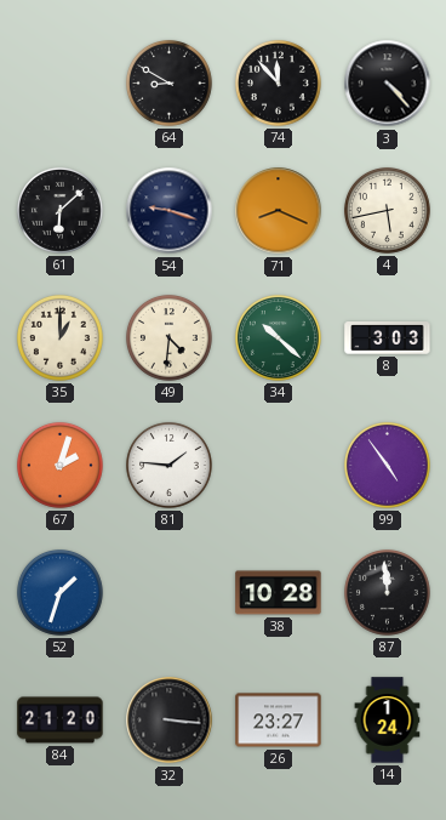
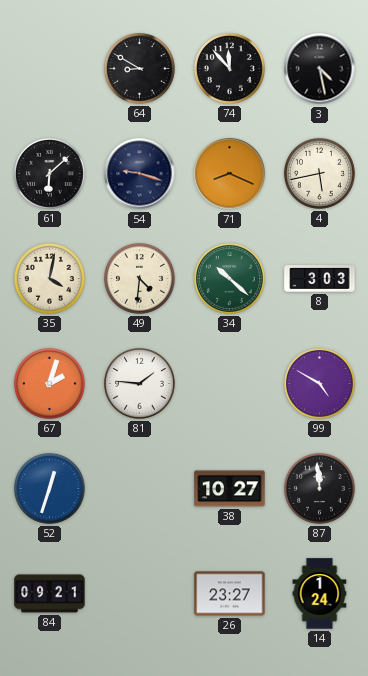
3: 4:23 -> 4:28 (320, 69)
35: 1:00 -> 4:02 (49, 278)
99: 4:54 -> 4:50 (319, 383)
52: 1:33 -> 12:33 (49, 488)
38: 10:28 -> 10:27 (230, 489)
84: 21:20 -> 09:21 (50, 594)
32: 3:16 -> none (170, 721)
